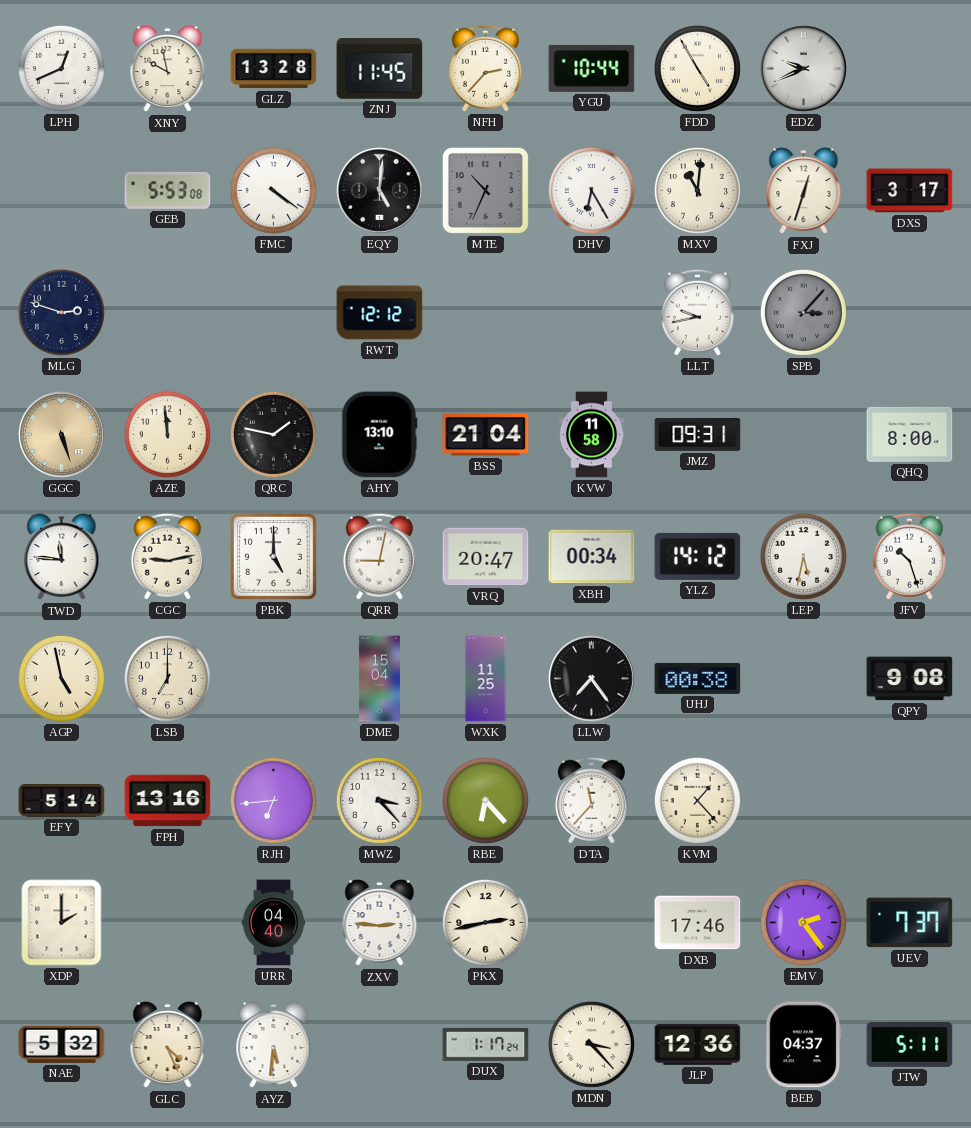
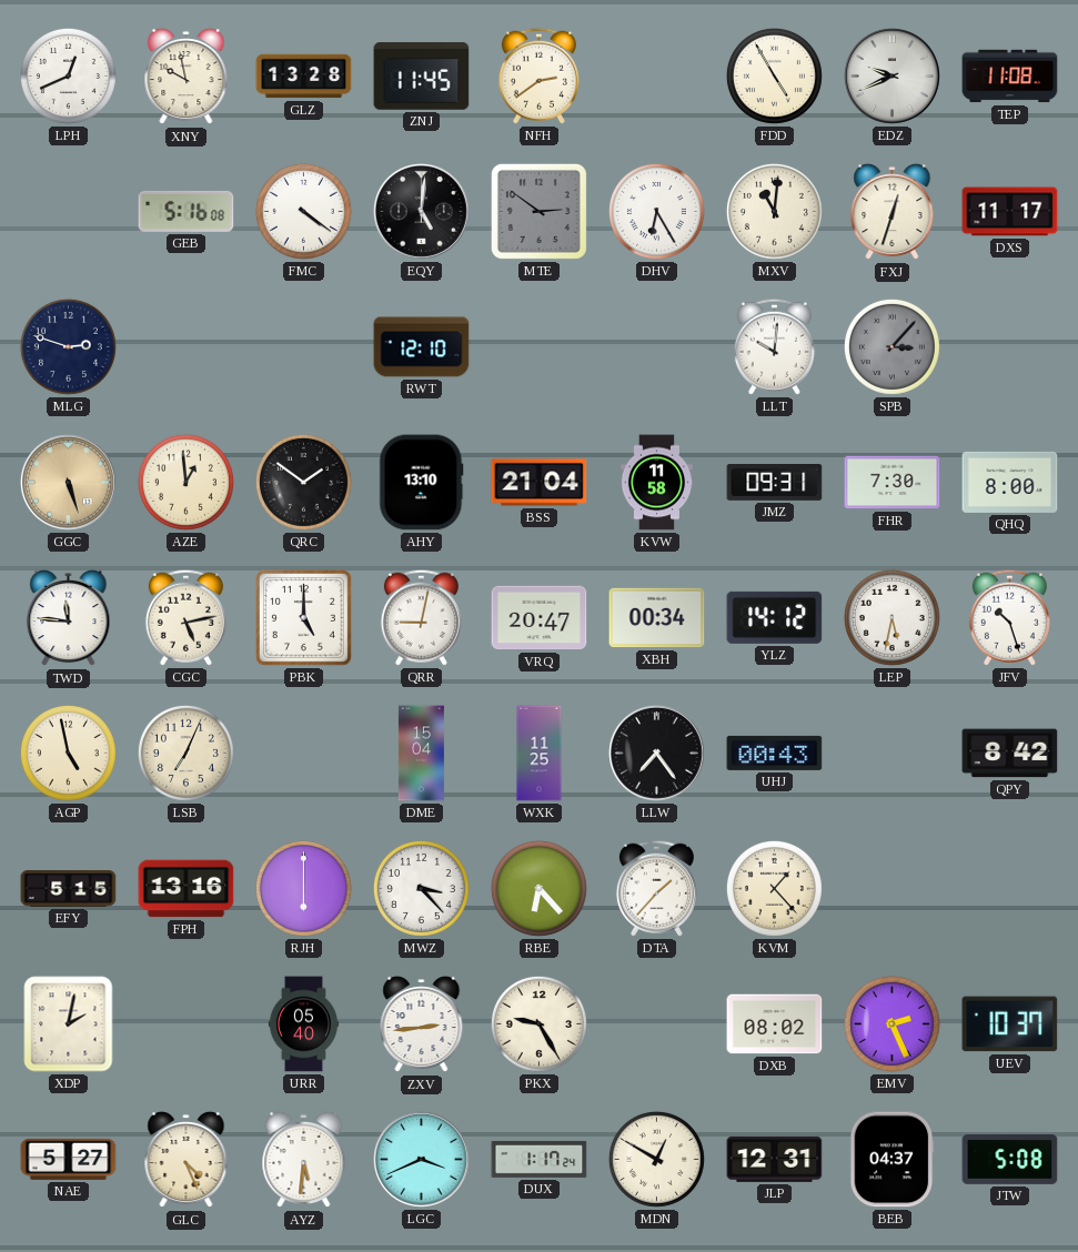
NFH: 2:37 -> 2:39 (538, 75)
YGU: 10:44 -> none (592, 68)
TEP: none -> 11:08 (1010, 77)
GEB: 5:53 -> 5:16 (187, 211)
MTE: 10:34 -> 2:51 (538, 211)
DXS: 3:17 -> 11:17 (1010, 212)
RWT: 12:12 -> 12:10 (422, 347)
LLT: 9:43 -> 10:01 (774, 346)
AZE: 11:59 -> 12:59 (185, 482)
QRC: 1:47 -> 1:51 (303, 482)
FHR: none -> 7:30 (893, 483)
CGC: 9:13 -> 5:13 (185, 617)
LSB: 7:00 -> 7:04 (185, 753)
UHJ: 00:38 -> 00:43 (775, 753)
QPY: 9:08 -> 8:42 (1010, 754)
EFY: 5:14 -> 5:15 (69, 888)
RJH: 6:44 -> 6:00 (303, 888)
DTA: 11:37 -> 1:37 (656, 888)
XDP: 2:00 -> 2:02 (69, 1024)
URR: 04:40 -> 05:40 (303, 1024)
ZXV: 2:46 -> 2:44 (422, 1024)
PKX: 2:43 -> 9:25 (538, 1023)
DXB: 17:46 -> 08:02 (775, 1024)
EMV: 2:24 -> 2:26 (891, 1023)
UEV: 7:37 -> 10:37 (1010, 1024)
NAE: 5:32 -> 5:27 (69, 1159)
LGC: none -> 3:41 (421, 1159)
MDN: 3:23 -> 12:50 (656, 1159)
JLP: 12:36 -> 12:31 (775, 1159)
JTW: 5:11 -> 5:08 (1010, 1160)
